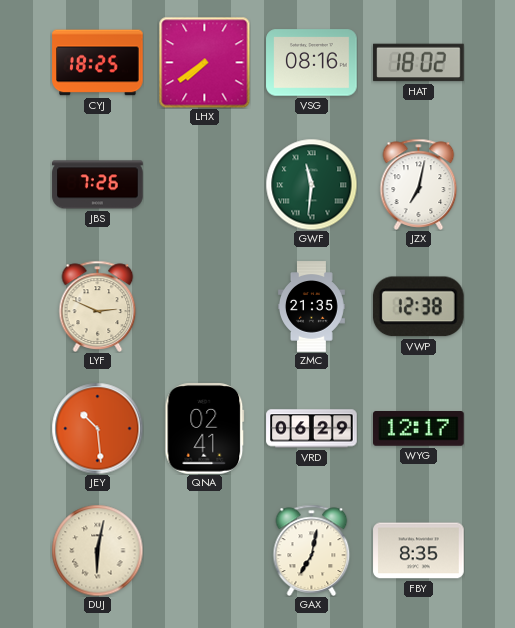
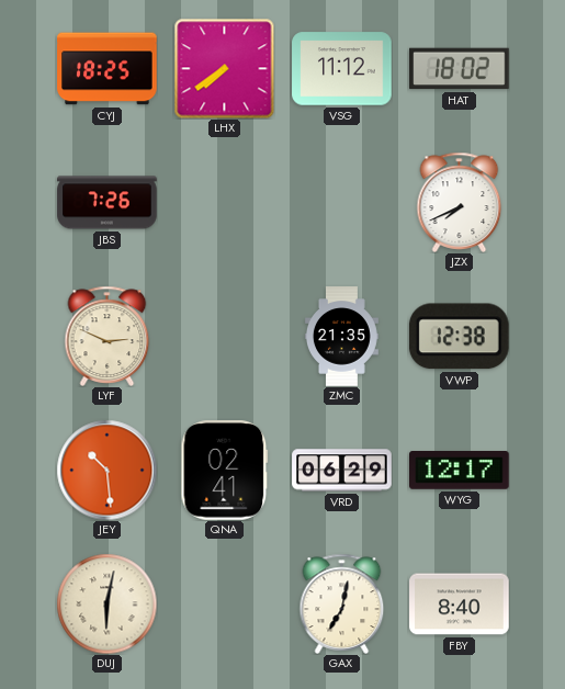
VSG: 08:16 -> 11:12 (342, 69)
GWF: 11:31 -> none (311, 184)
JZX: 7:02 -> 7:41 (460, 202)
FBY: 8:35 -> 8:40 (460, 605)
